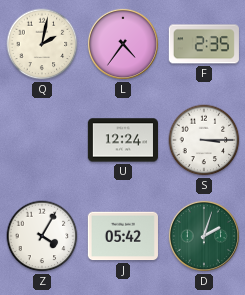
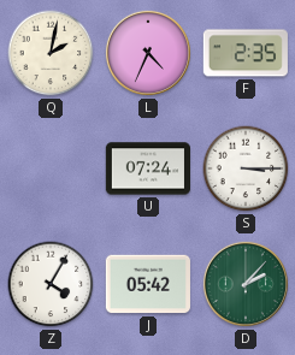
L: 4:36 -> 4:34 (148, 53)
U: 12:24 -> 07:24 (147, 168)
D: 2:03 -> 2:07 (246, 284)
